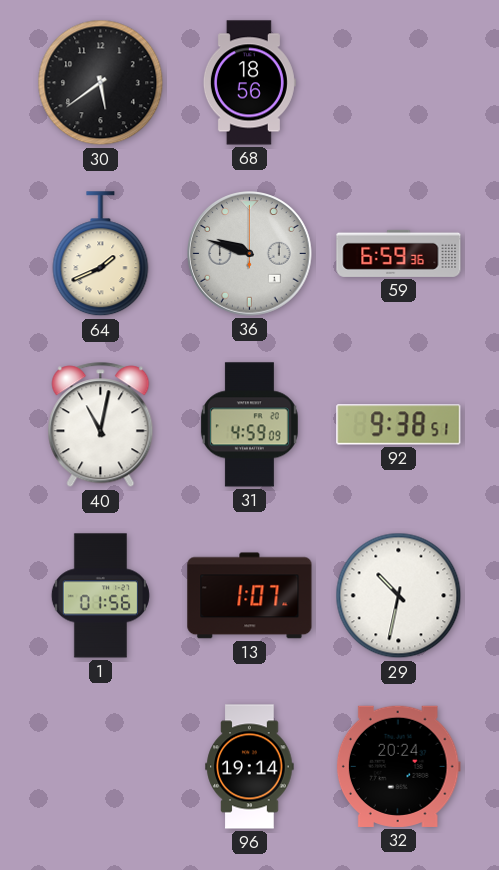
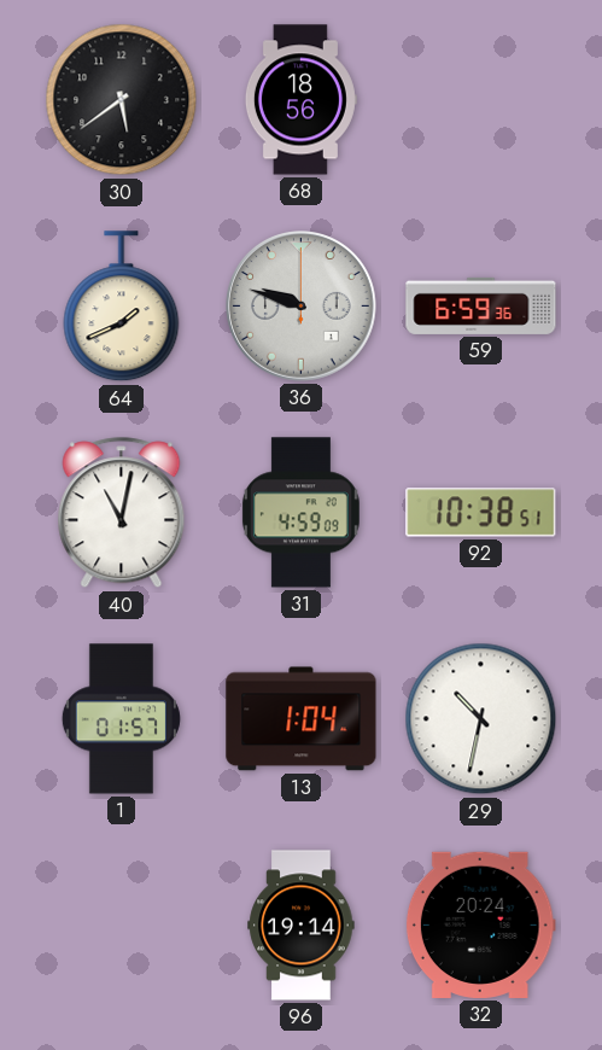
92: 9:38 -> 10:38 (481, 513)
1: 01:56 -> 01:57 (121, 719)
13: 1:07 -> 1:04 (302, 719)
